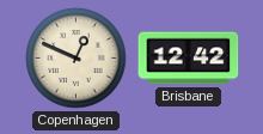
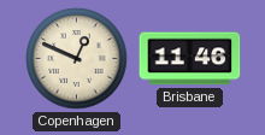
Brisbane: 12:42 -> 11:46 (190, 59)
